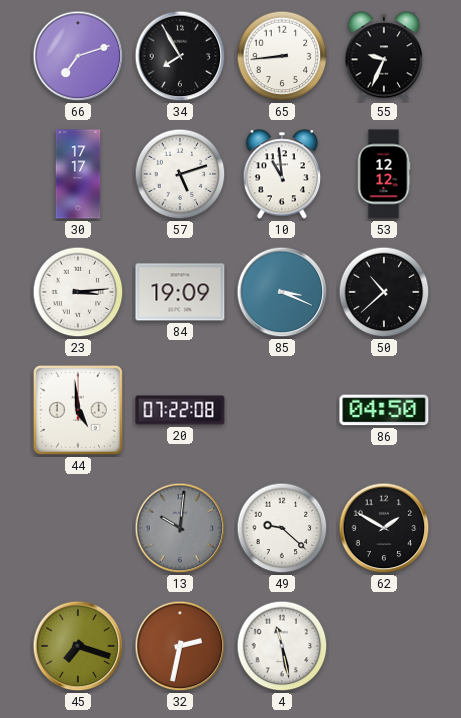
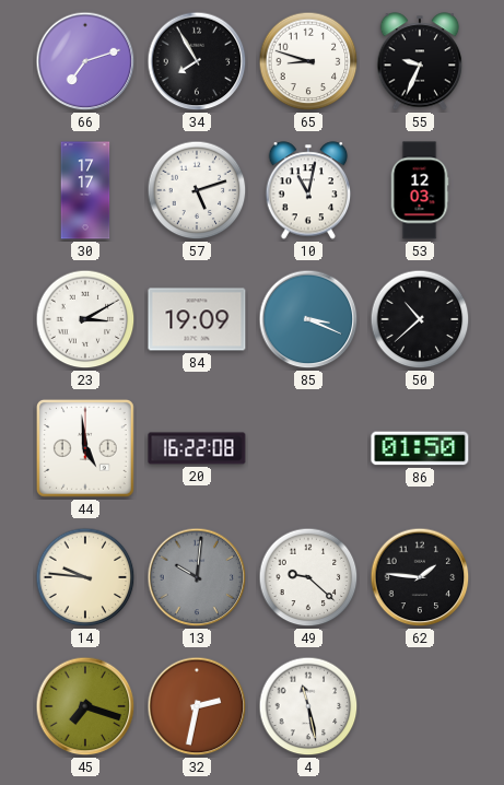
65: 8:44 -> 8:48 (308, 61)
10: 10:59 -> 11:02 (308, 190)
53: 12:12 -> 12:03 (420, 190)
23: 3:14 -> 3:10 (85, 319)
20: 07:22 -> 16:22 (197, 448)
86: 04:50 -> 01:50 (420, 448)
14: none -> 9:46 (85, 577)
62: 1:50 -> 1:46 (420, 577)
